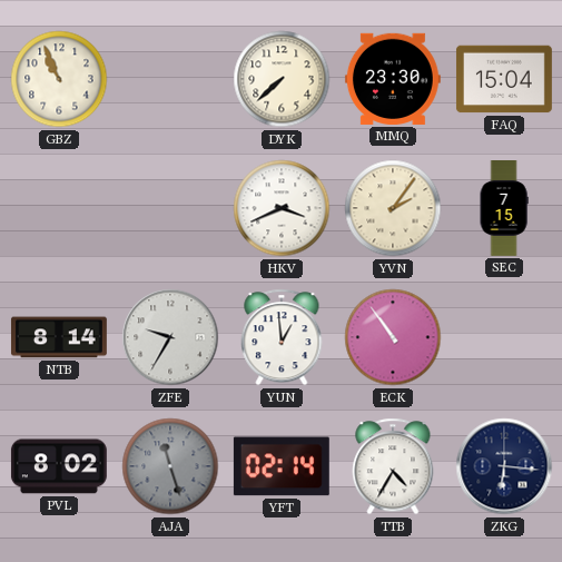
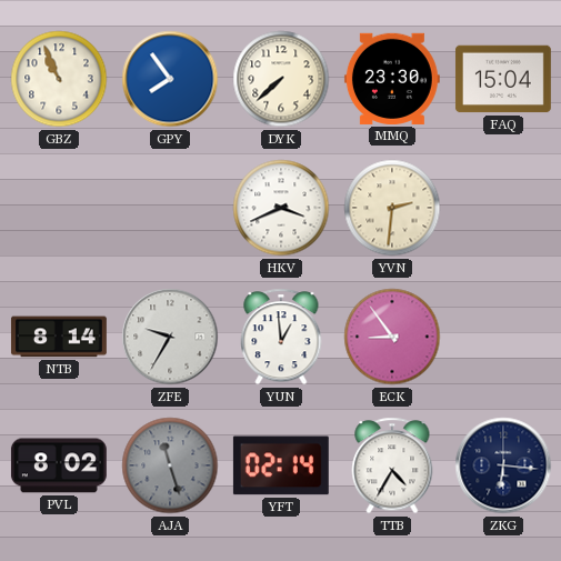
GPY: none -> 7:54 (170, 79)
YVN: 2:06 -> 2:31 (392, 208)
SEC: 7:15 -> none (504, 209)
ECK: 10:54 -> 8:54 (392, 337)
